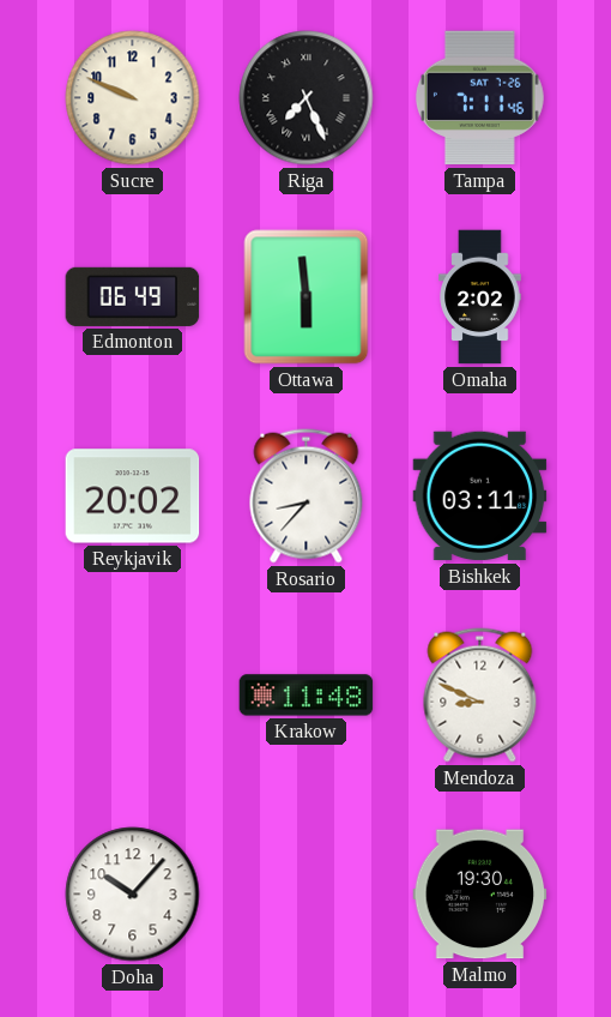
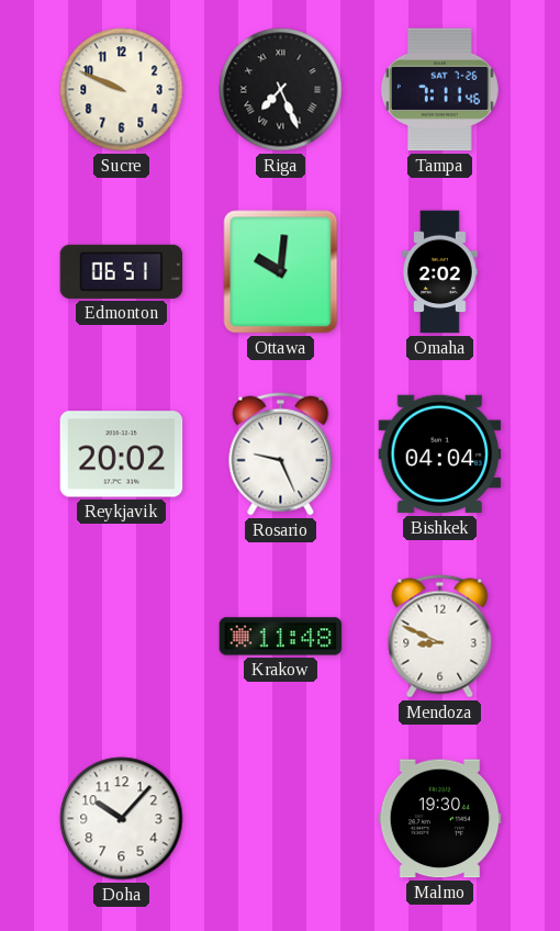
Edmonton: 06:49 -> 06:51 (122, 271)
Ottawa: 5:59 -> 10:01 (281, 272)
Rosario: 8:37 -> 9:26 (281, 455)
Bishkek: 03:11 -> 04:04 (440, 455)
